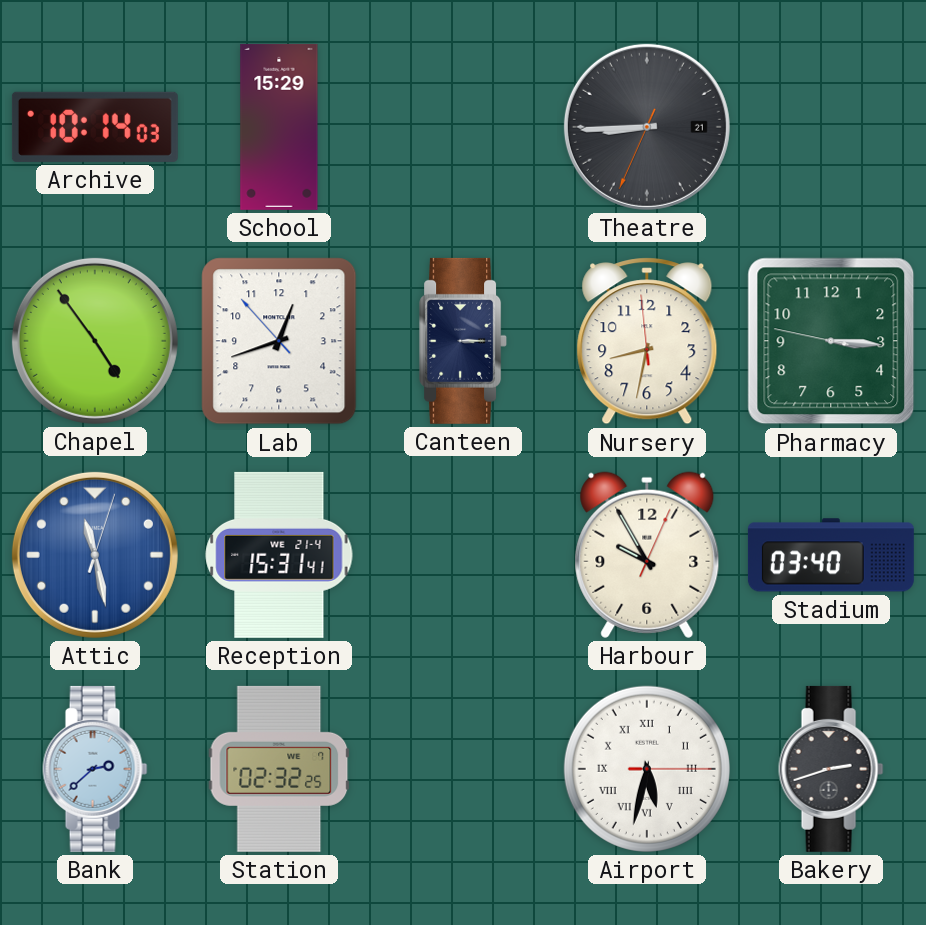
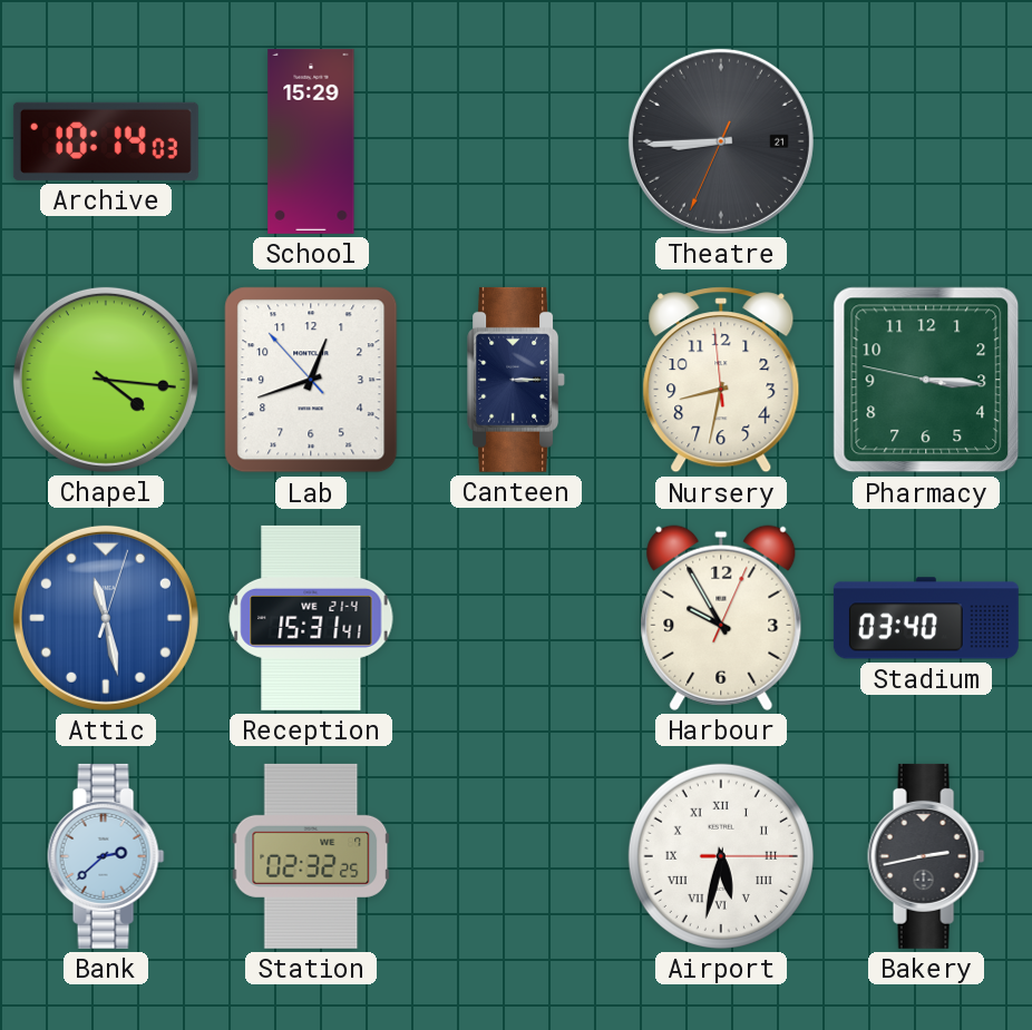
Chapel: 4:54 -> 4:16 (106, 380)
Bakery: 2:42 -> 2:43 (926, 856)
